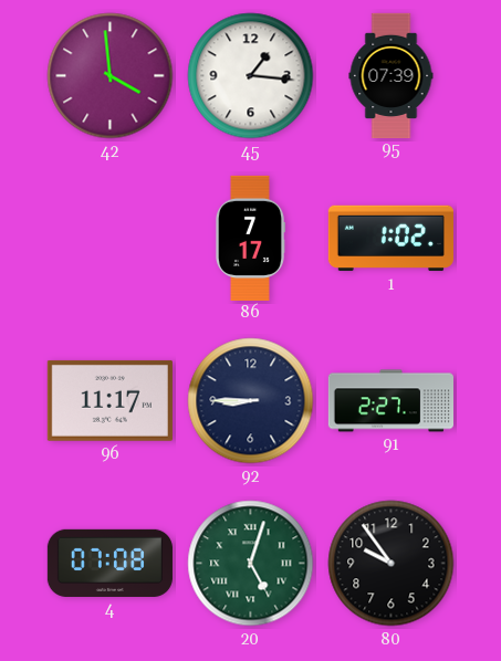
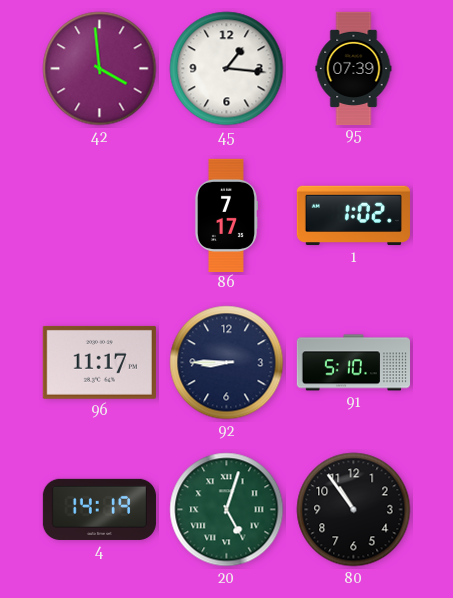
91: 2:27 -> 5:10 (353, 363)
4: 07:08 -> 14:19 (99, 509)
80: 9:54 -> 10:54 (354, 510)
